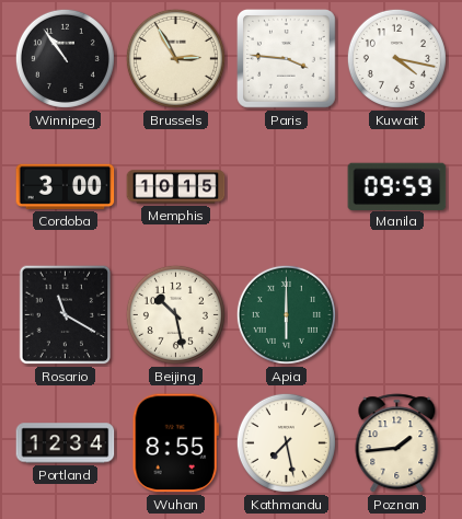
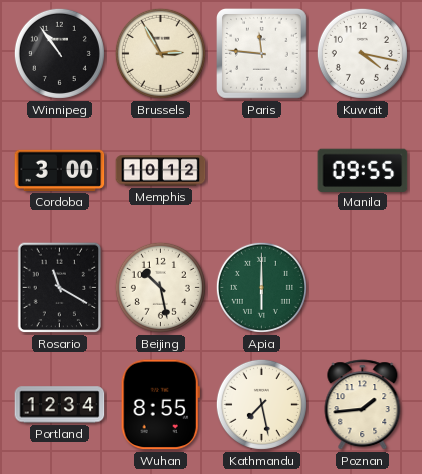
Paris: 3:46 -> 11:46 (262, 54)
Memphis: 10:15 -> 10:12 (161, 171)
Manila: 09:59 -> 09:55 (363, 170)
